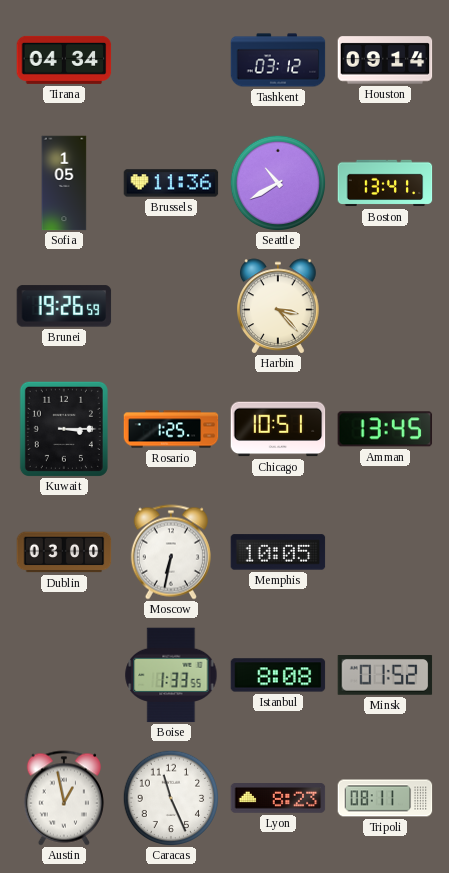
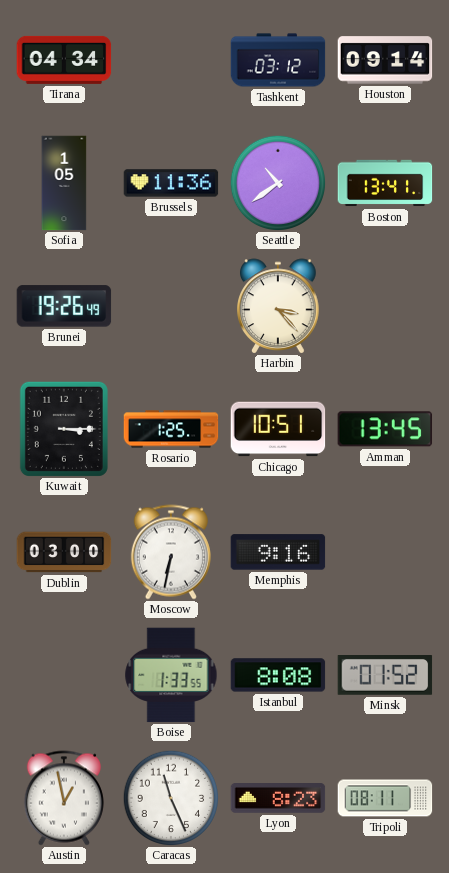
Seattle: 10:40 -> 10:39 (278, 183)
Brunei: 19:26:59 -> 19:26:49 (64, 306)
Memphis: 10:05 -> 9:16 (278, 552)
